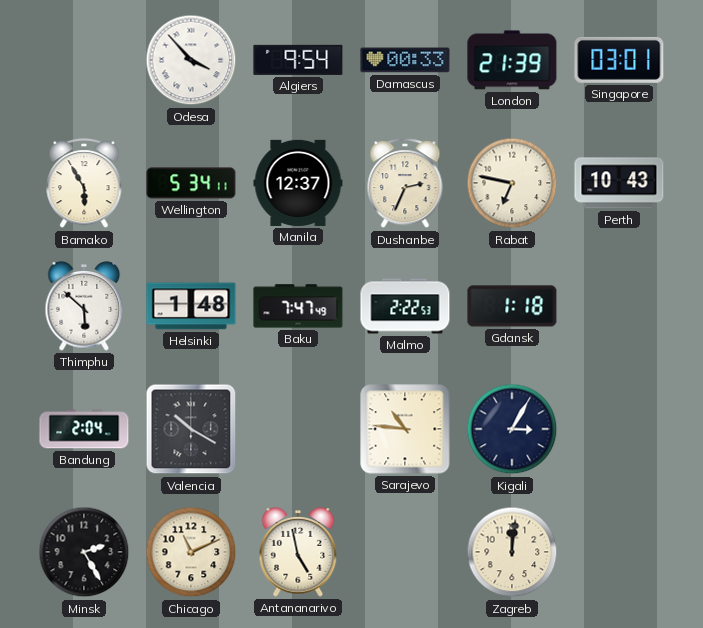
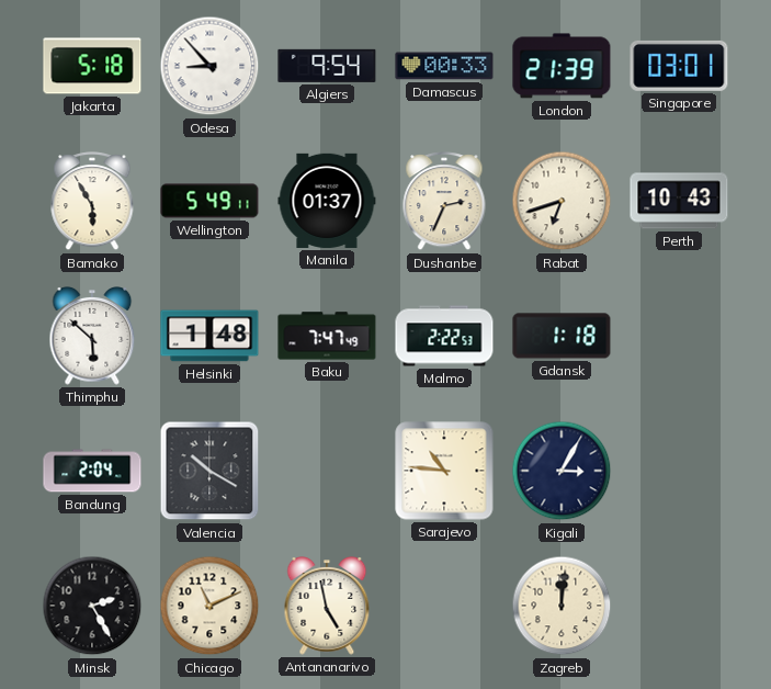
Jakarta: none -> 5:18 (92, 66)
Odesa: 3:53 -> 8:53 (209, 66)
Wellington: 5:34 -> 5:49 (209, 201)
Manila: 12:37 -> 01:37 (327, 201)
Rabat: 6:47 -> 6:42 (562, 201)
